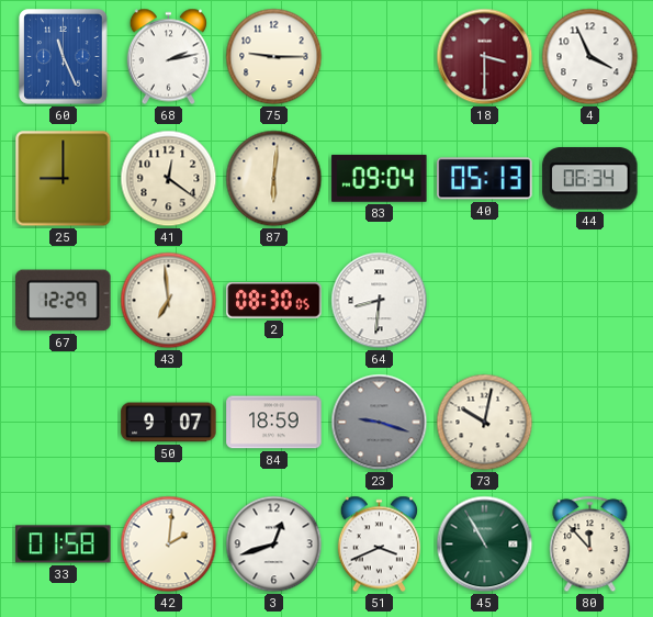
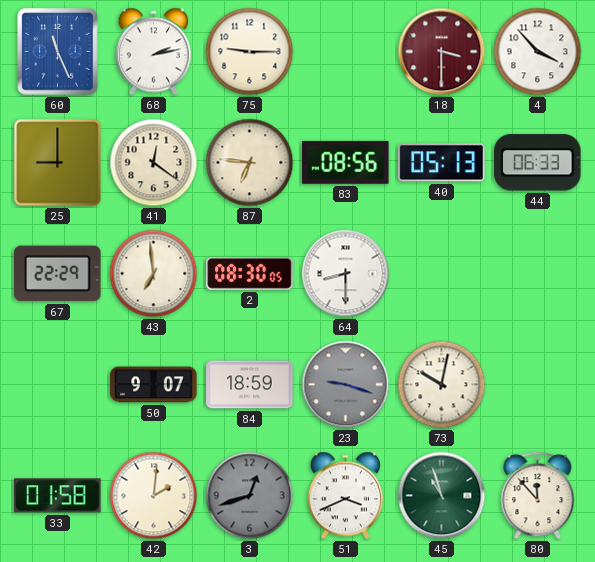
4: 3:56 -> 3:53 (538, 52)
87: 6:01 -> 6:46 (250, 163)
83: 09:04 -> 08:56 (346, 162)
44: 06:34 -> 06:33 (538, 163)
67: 12:29 -> 22:29 (58, 274)
64: 8:31 -> 8:30 (346, 274)
3 dial: white -> grey (250, 496)
45: 10:55 -> 10:57 (442, 496)
